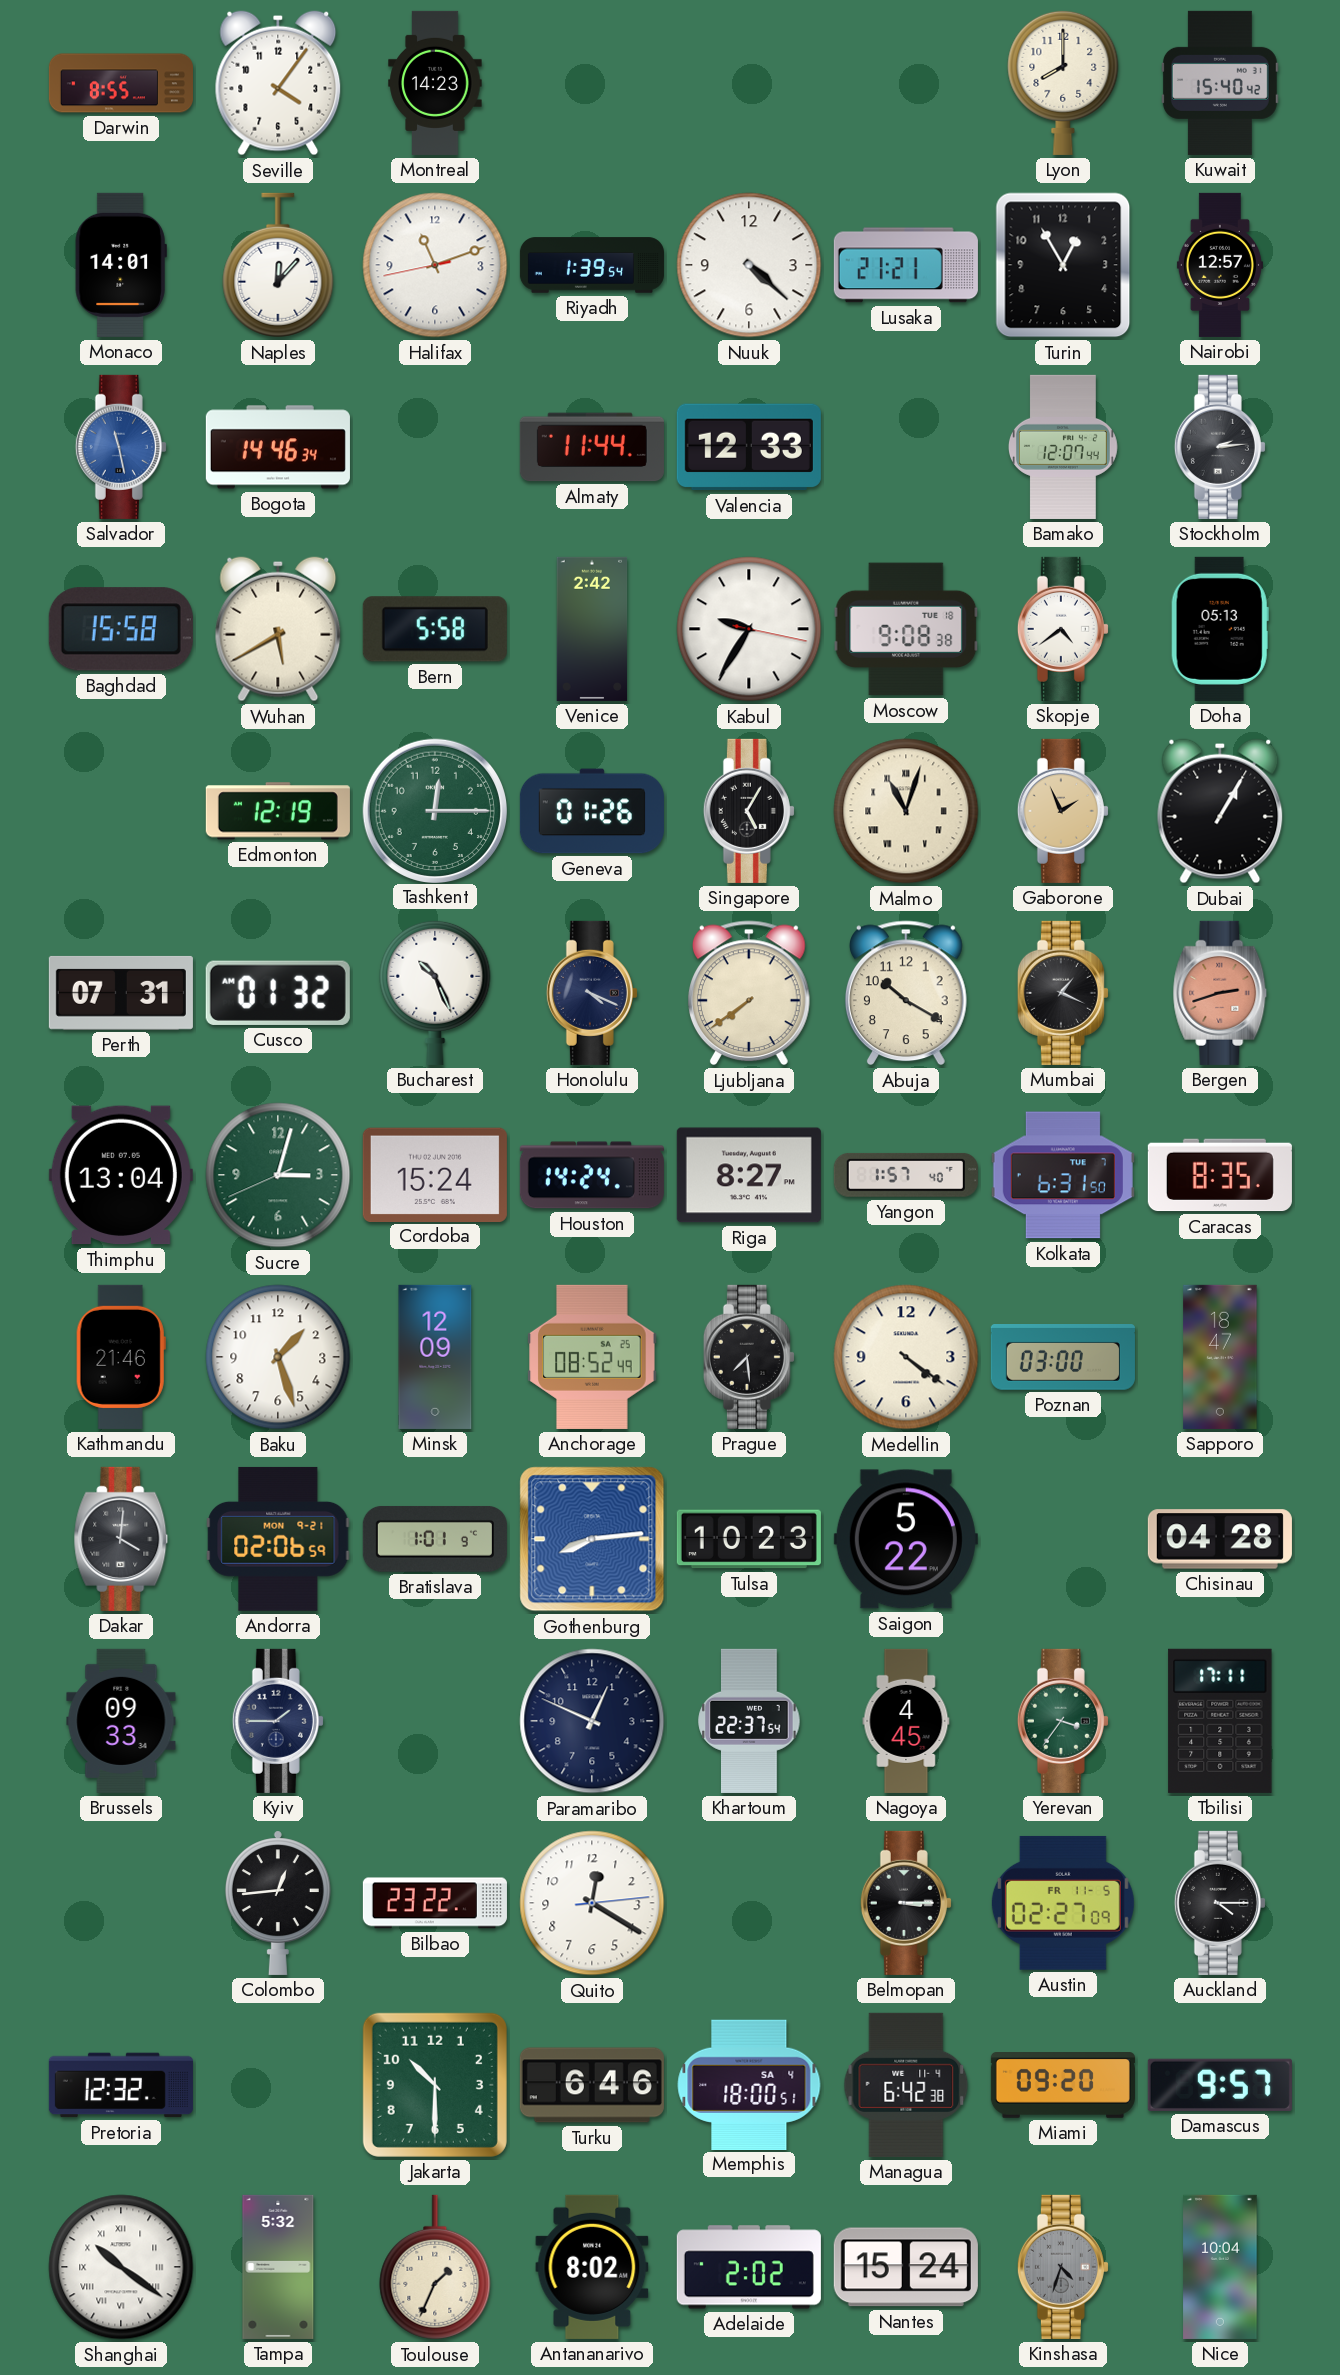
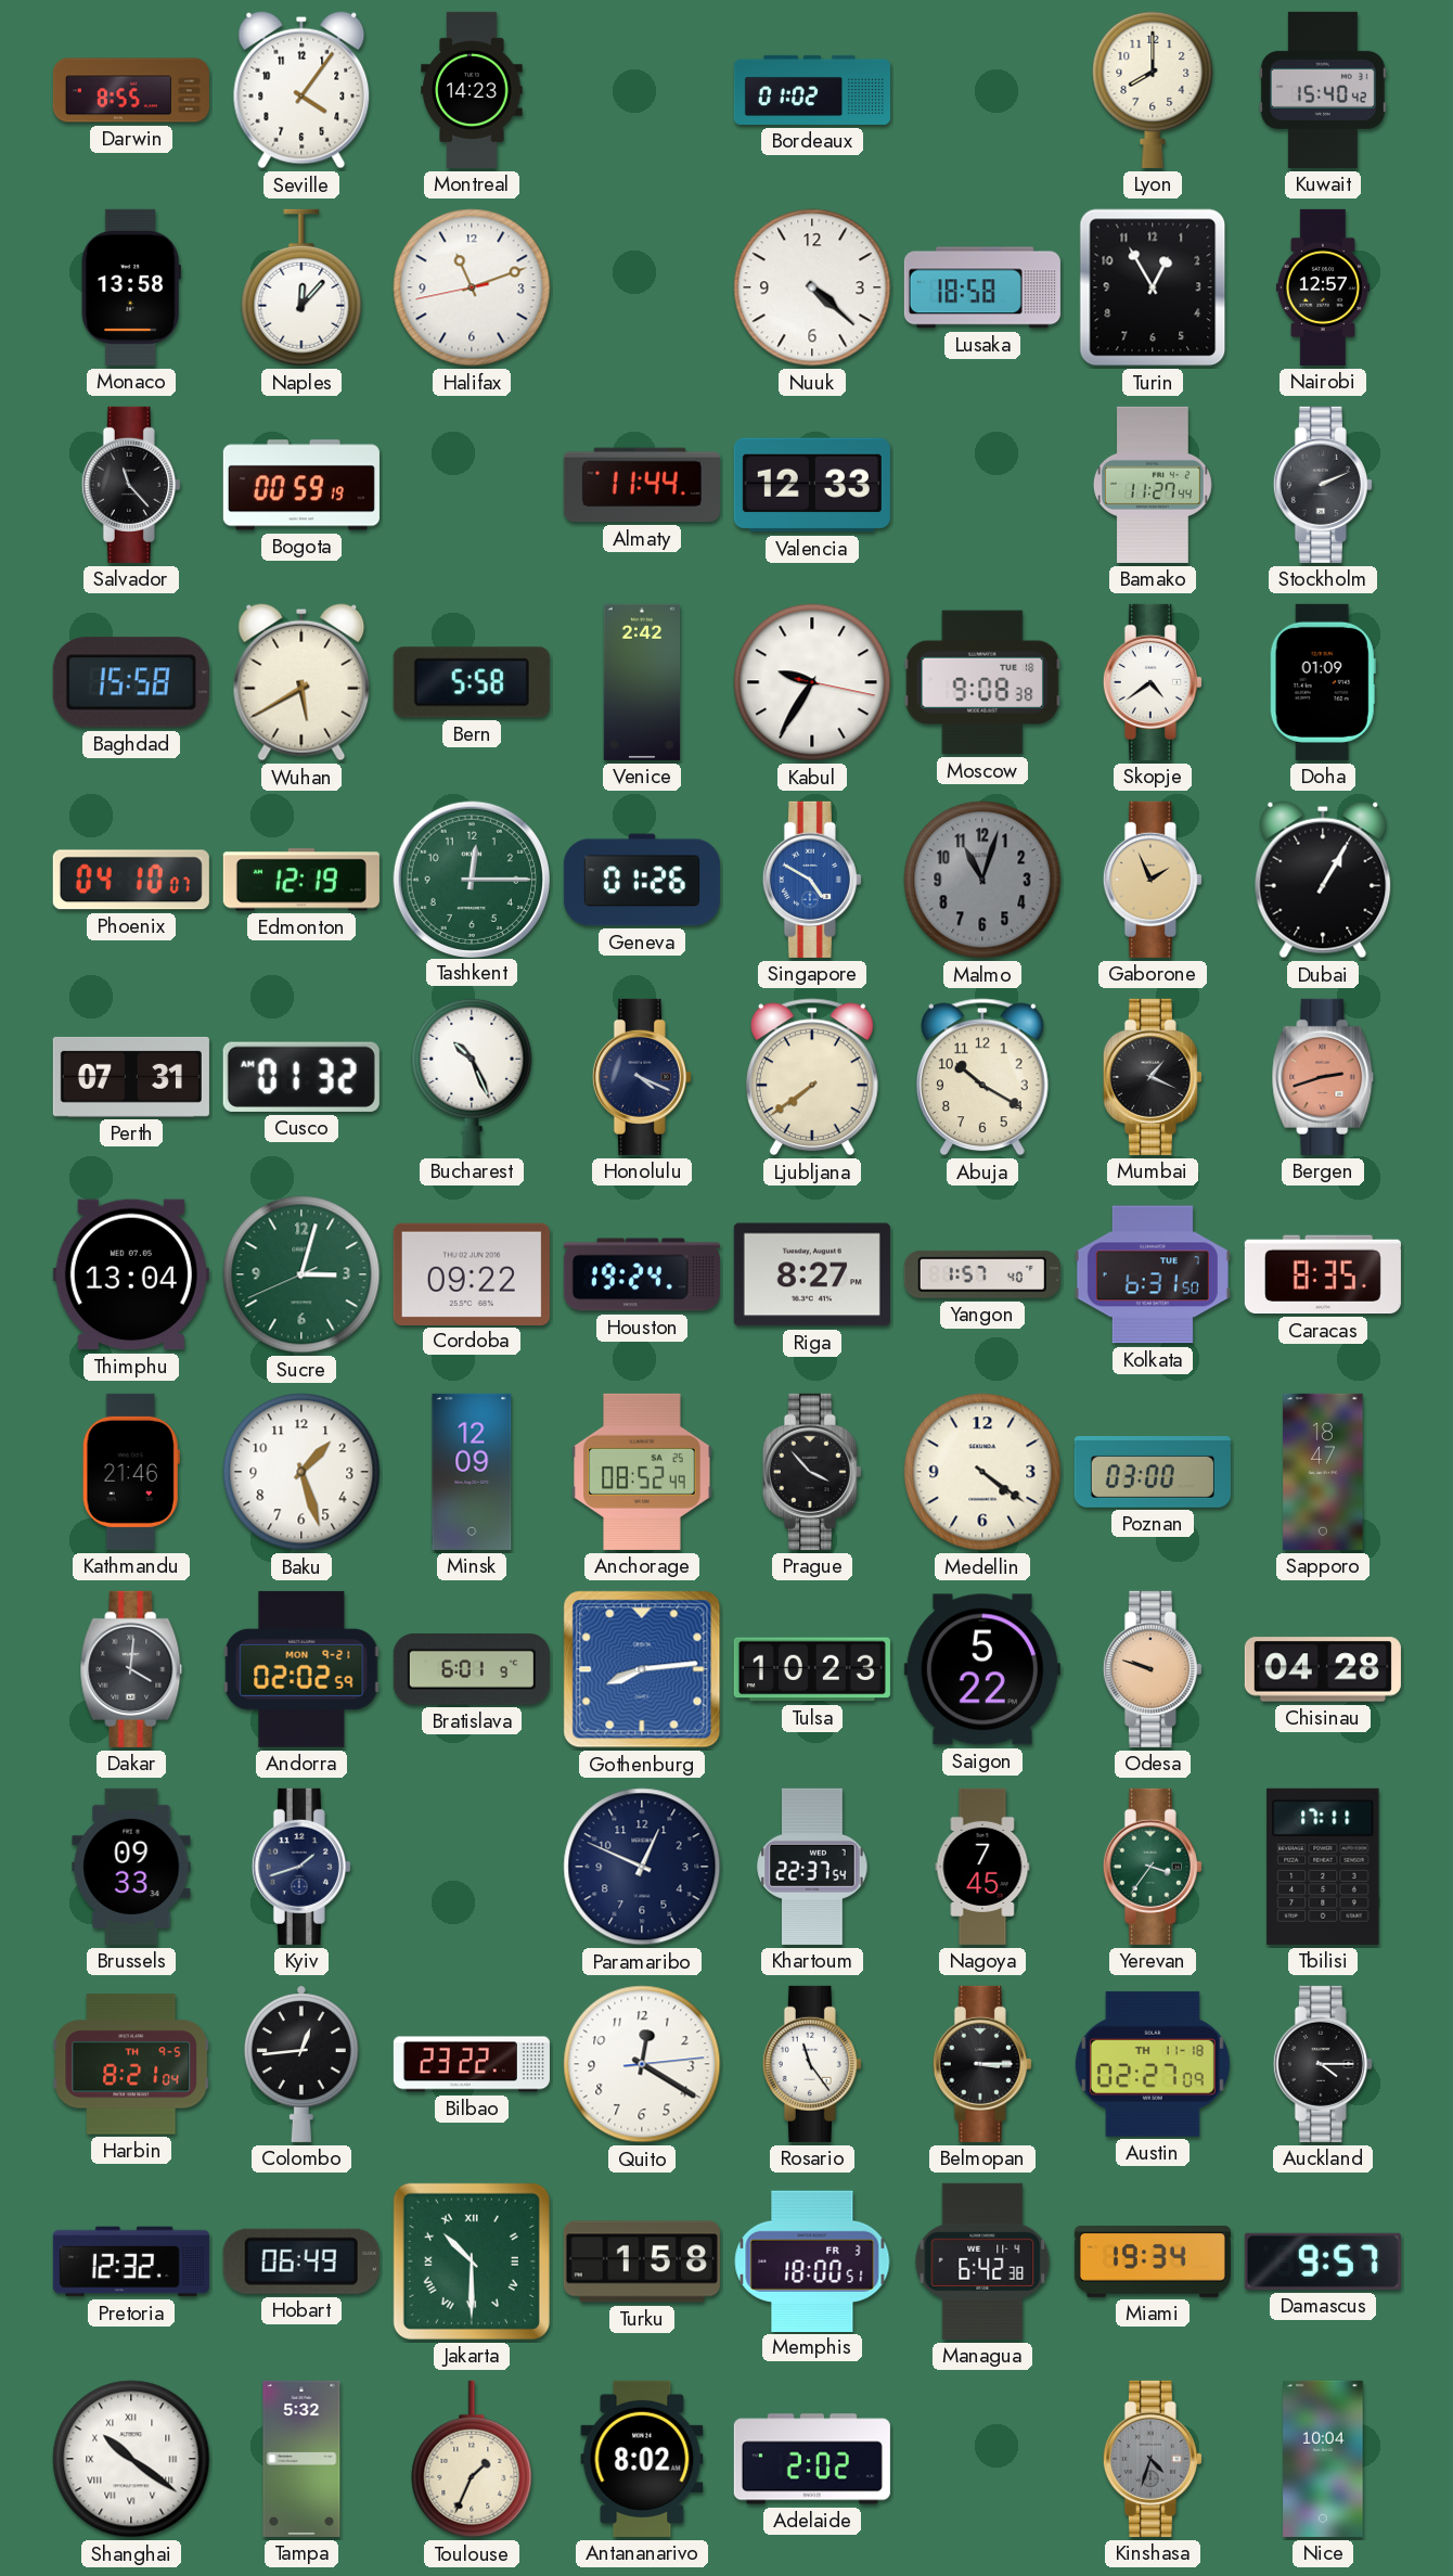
Bordeaux: none -> 01:02 (812, 90)
Monaco: 14:01 -> 13:58 (131, 287)
Riyadh: 1:39 -> none (592, 265)
Lusaka: 21:21 -> 18:58 (982, 287)
Salvador: 11:28 -> 11:23 (131, 485)
Salvador dial: blue -> black (131, 485)
Bogota: 14:46 -> 00:59 (301, 485)
Bamako: 12:07 -> 11:27 (1153, 485)
Stockholm: 2:14 -> 2:11 (1323, 485)
Doha: 05:13 -> 01:09 (1323, 682)
Phoenix: none -> 04:10 (131, 880)
Singapore: 5:05 -> 4:50 (812, 880)
Singapore dial: black -> blue (812, 880)
Malmo dial: cream -> grey (982, 880)
Malmo numerals: Roman -> Arabic (982, 880)
Cordoba: 15:24 -> 09:22 (472, 1273)
Houston: 14:24 -> 19:24 (642, 1274)
Prague: 7:29 -> 3:53 (812, 1472)
Andorra: 02:06 -> 02:02 (301, 1669)
Bratislava: 1:01 -> 6:01 (472, 1669)
Odesa: none -> 9:48 (1153, 1669)
Kyiv: 1:45 -> 1:42 (301, 1867)
Nagoya: 4:45 -> 7:45 (982, 1867)
Harbin: none -> 8:21 (131, 2064)
Rosario: none -> 11:24 (812, 2064)
Austin date: FR 11-5 -> TH 11-18 (1153, 2064)
Hobart: none -> 06:49 (301, 2261)
Jakarta numerals: Arabic -> Roman (472, 2261)
Turku: 6:46 -> 1:58 (642, 2261)
Memphis date: SA 4 -> FR 3 (812, 2260)
Miami: 09:20 -> 19:34 (1153, 2263)
Nantes: 15:24 -> none (906, 2267)
